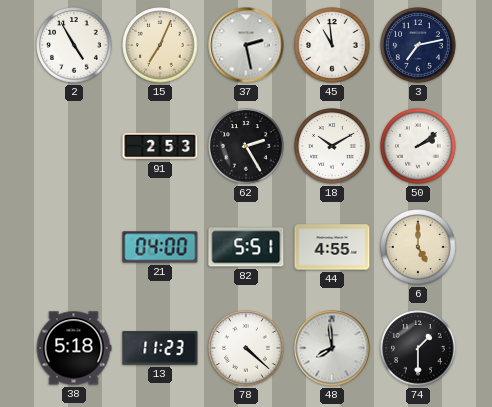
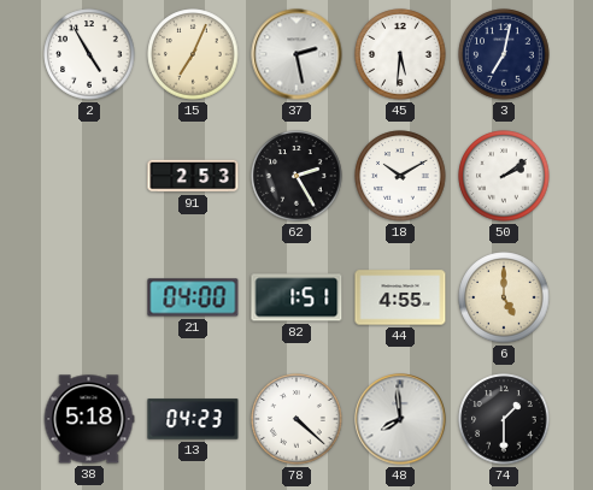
45: 10:59 -> 5:31 (400, 54)
3: 7:13 -> 7:02 (504, 54)
82: 5:51 -> 1:51 (296, 297)
13: 11:23 -> 04:23 (193, 419)
